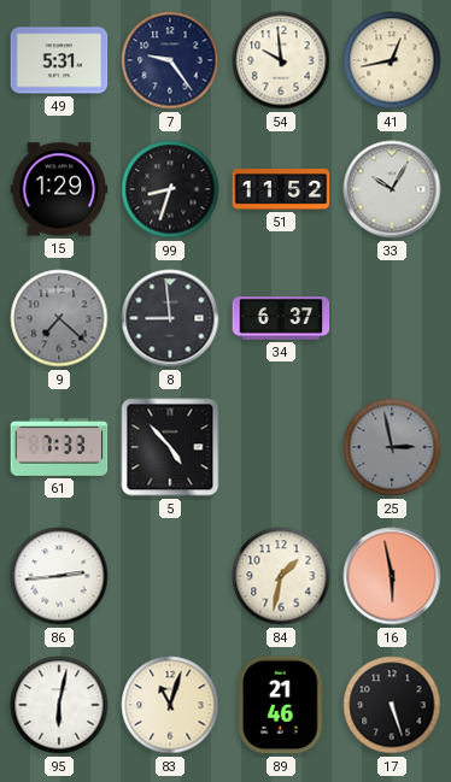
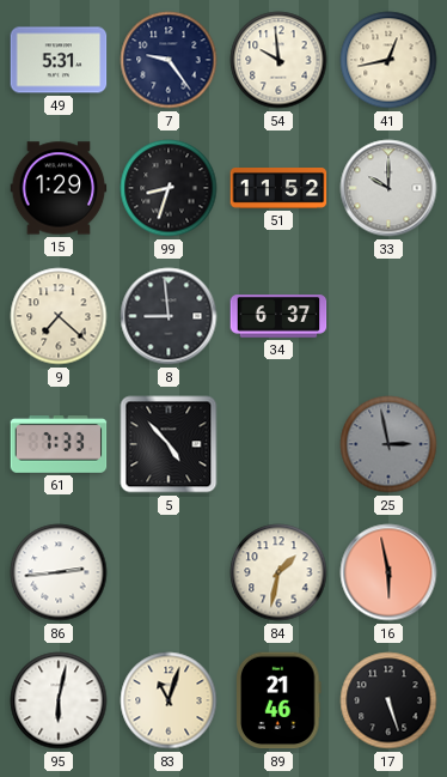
33: 10:05 -> 10:00 (388, 188)
9 dial: grey -> cream (59, 316)
